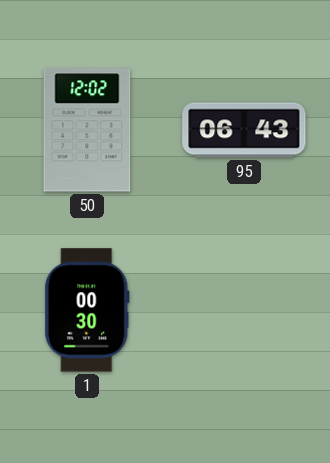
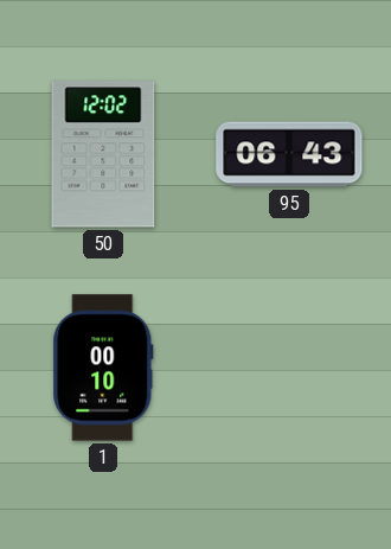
1: 00:30 -> 00:10 (103, 368)
